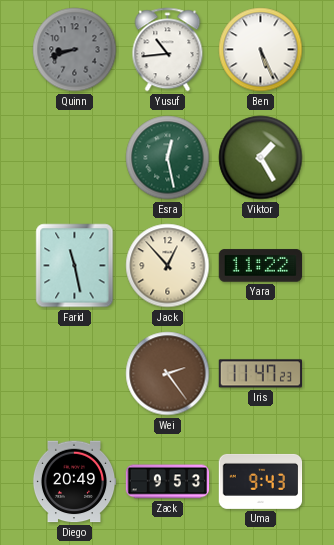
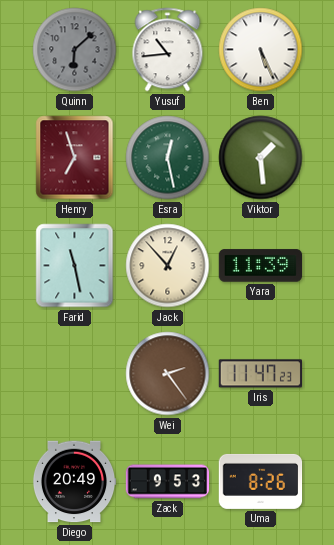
Quinn: 8:42 -> 6:08 (75, 50)
Henry: none -> 6:57 (75, 158)
Viktor: 1:25 -> 1:29 (261, 158)
Yara: 11:22 -> 11:39 (260, 266)
Uma: 9:43 -> 8:26 (261, 481)
